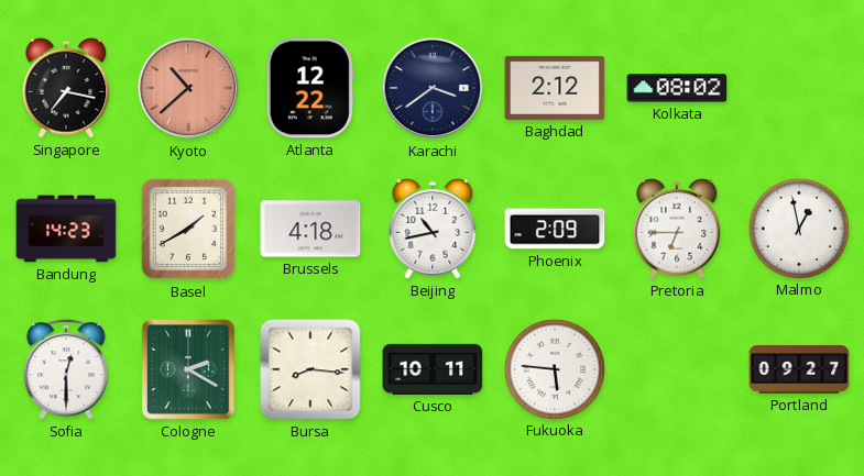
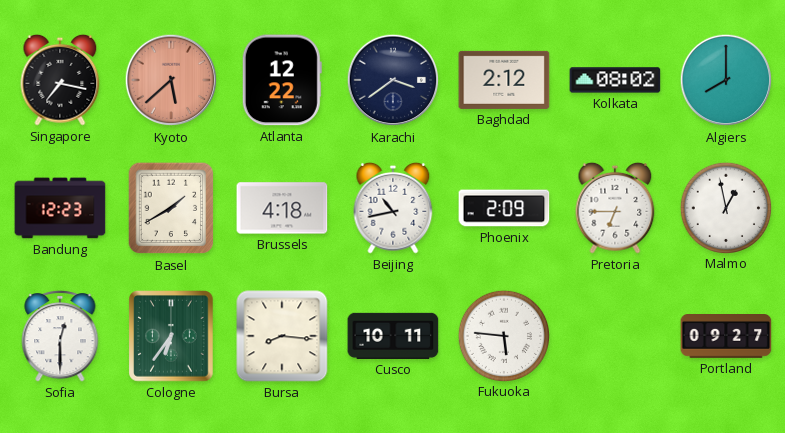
Kyoto: 10:38 -> 5:38 (171, 80)
Algiers: none -> 8:00 (726, 80)
Bandung: 14:23 -> 12:23 (60, 208)
Cologne: 2:20 -> 6:36 (172, 336)
